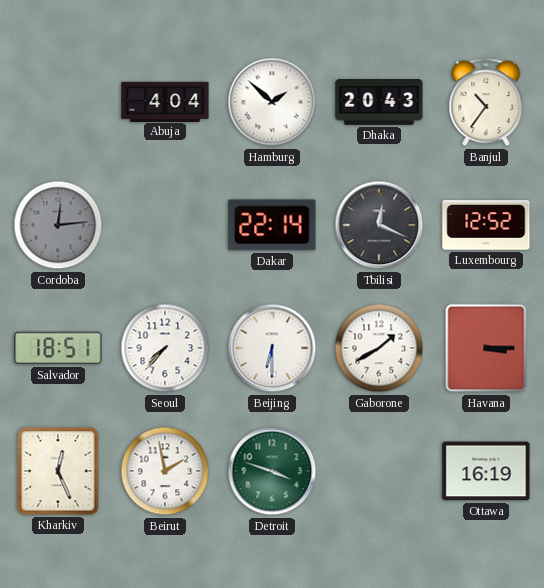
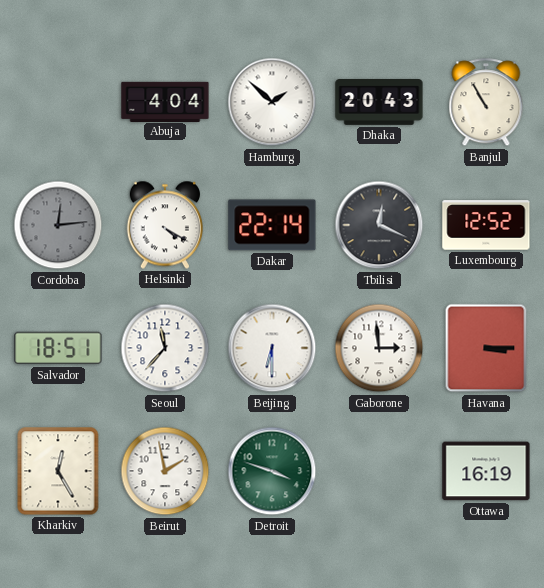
Banjul: 10:36 -> 10:55 (486, 103)
Helsinki: none -> 4:20 (164, 225)
Seoul: 7:37 -> 11:37 (165, 348)
Gaborone: 1:40 -> 2:59 (379, 348)
Kharkiv: 12:26 -> 12:25 (58, 471)
